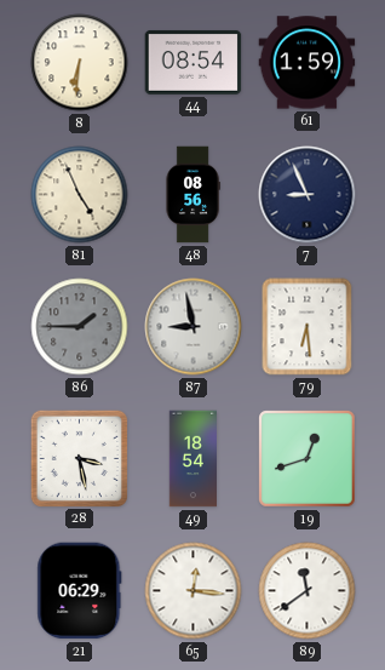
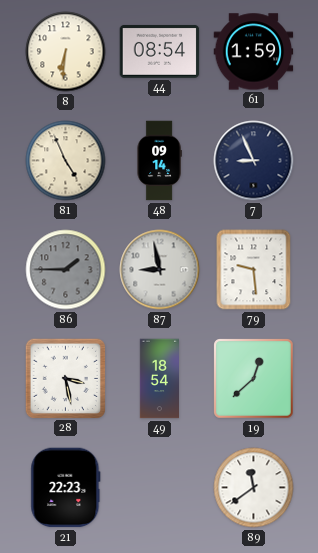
48: 08:56 -> 09:14 (159, 161)
79: 6:29 -> 9:29 (254, 270)
19: 12:42 -> 12:38 (254, 379)
21: 06:29 -> 22:23 (66, 488)
65: 12:16 -> none (194, 591)
